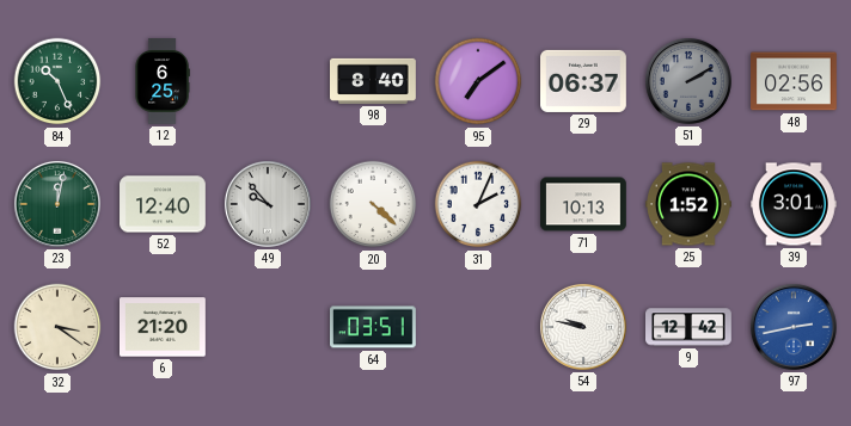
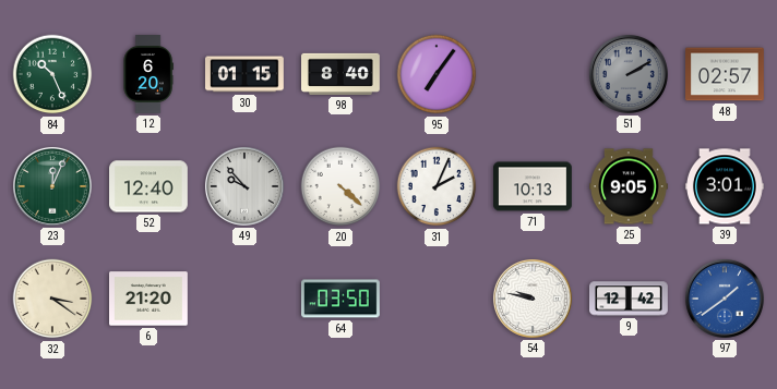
12: 6:25 -> 6:20 (148, 75)
30: none -> 01:15 (246, 74)
95: 7:09 -> 7:06 (437, 74)
29: 06:37 -> none (584, 81)
48: 02:56 -> 02:57 (726, 74)
23: 12:02 -> 12:04 (52, 186)
25: 1:52 -> 9:05 (630, 186)
64: 03:51 -> 03:50 (342, 299)
97: 2:43 -> 1:39 (725, 299)
